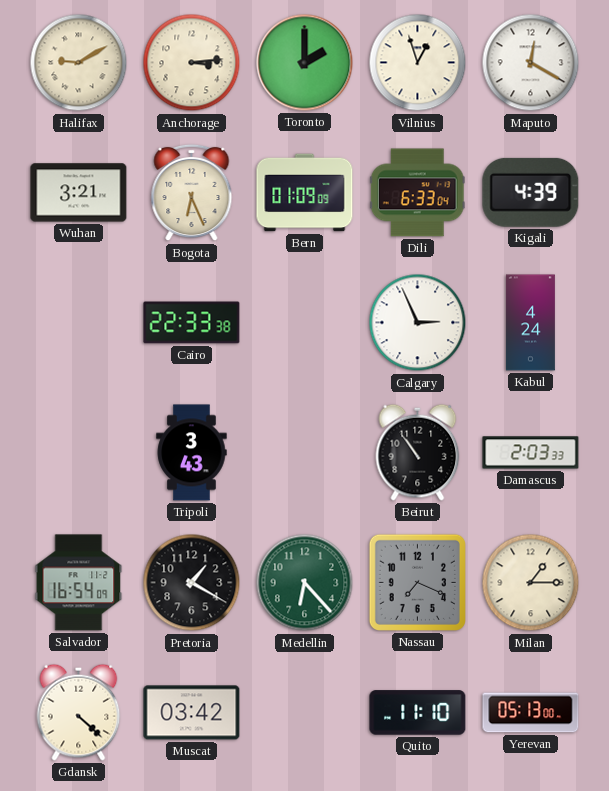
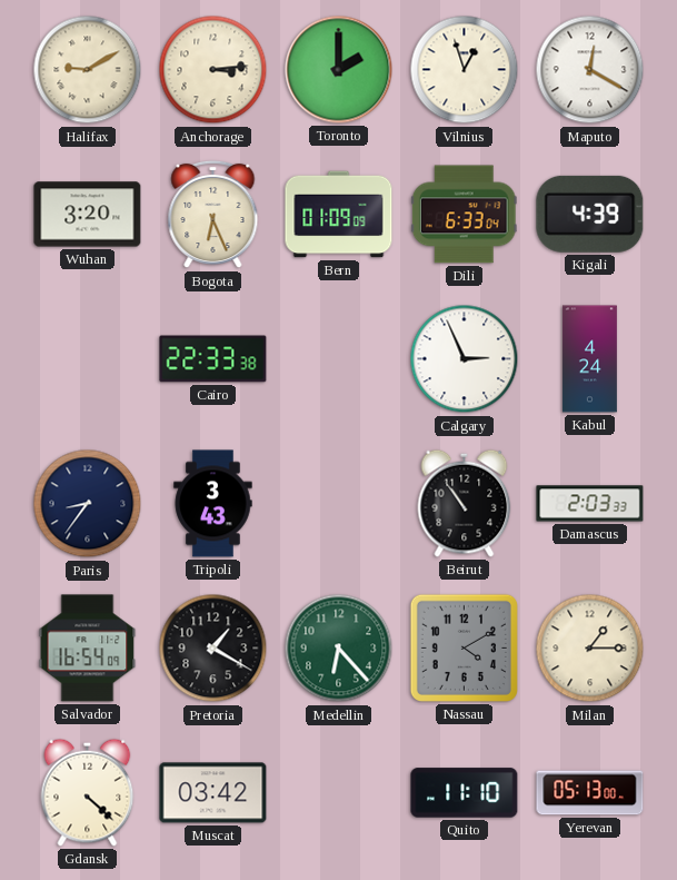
Wuhan: 3:21 -> 3:20 (88, 215)
Paris: none -> 8:36 (88, 504)
Nassau: 7:19 -> 4:10 (464, 647)
